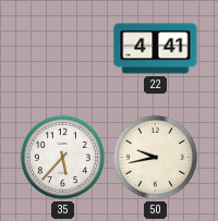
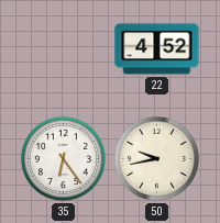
22: 4:41 -> 4:52 (157, 49)
35: 5:37 -> 6:24 (63, 158)
